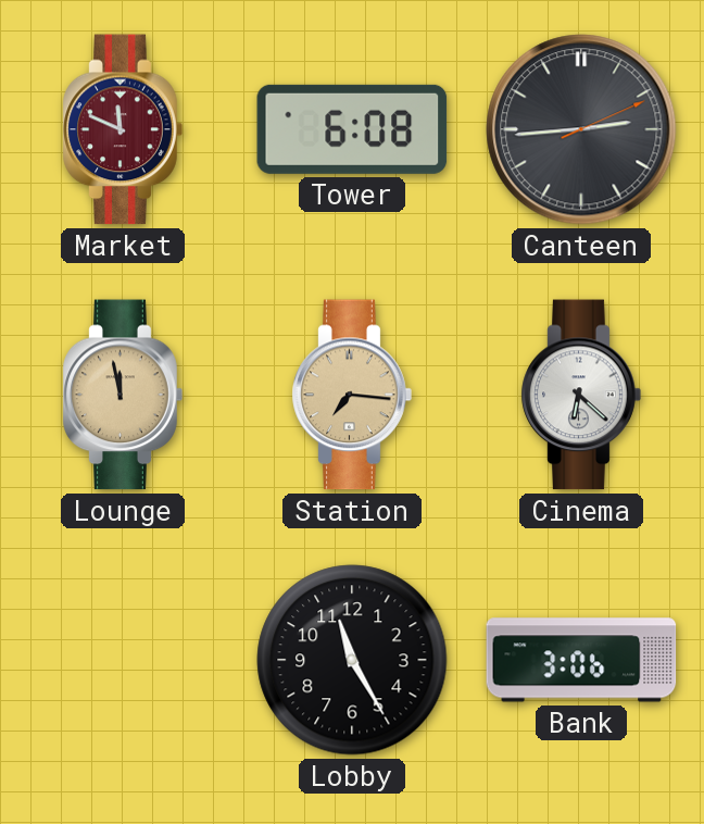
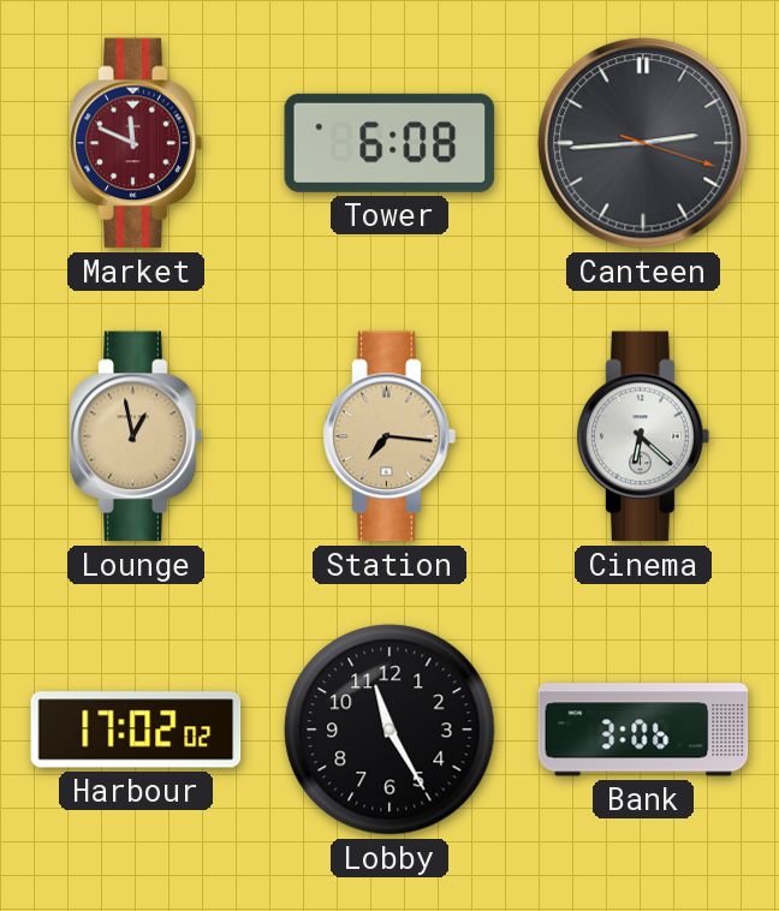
Canteen: 2:44:11 -> 2:44:18 (643, 143)
Lounge: 11:58 -> 12:58 (136, 436)
Harbour: none -> 17:02 (136, 730)
